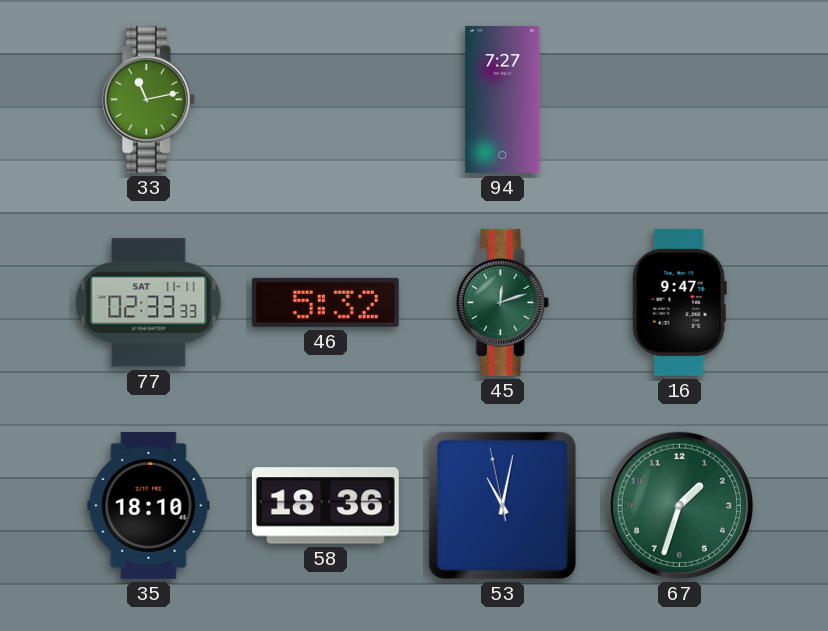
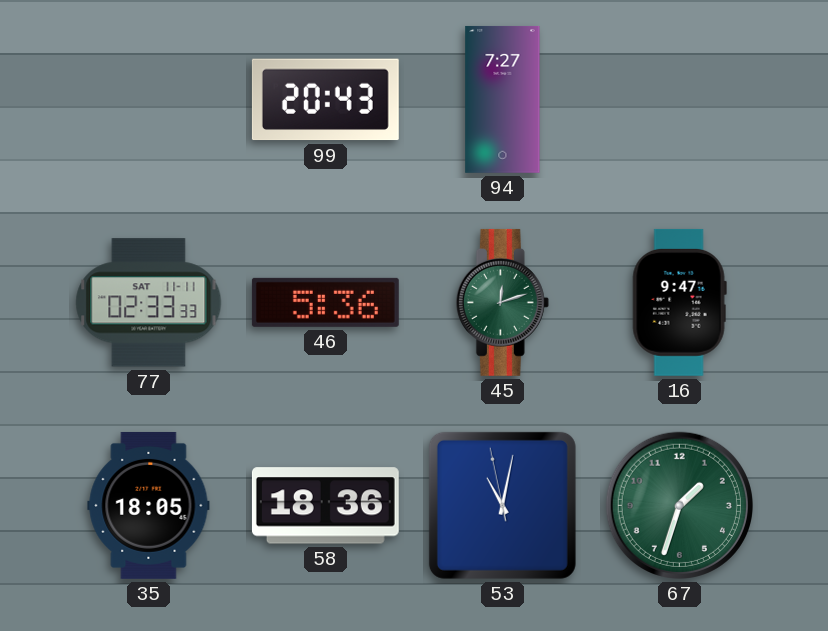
33: 11:13 -> none (148, 99)
99: none -> 20:43 (325, 100)
46: 5:32 -> 5:36 (325, 302)
35: 18:10 -> 18:05 (149, 505)
